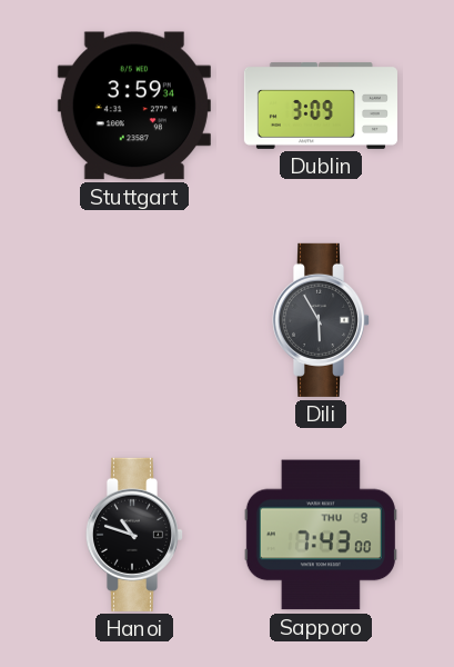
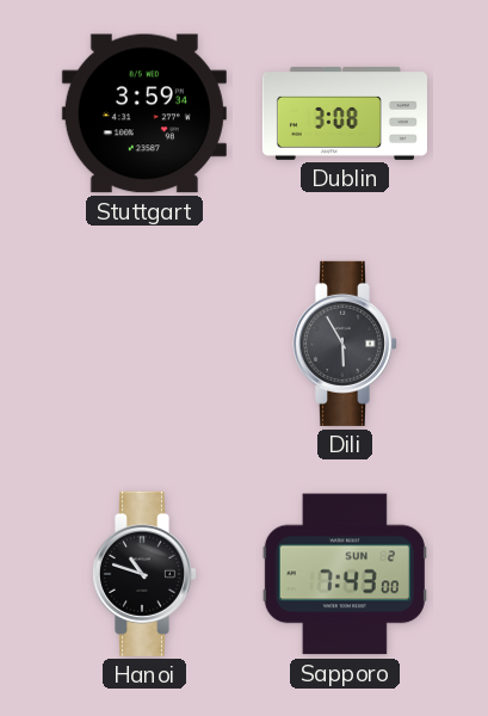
Dublin: 3:09 -> 3:08 (345, 113)
Sapporo date: THU 9 -> SUN 2 (345, 574)
